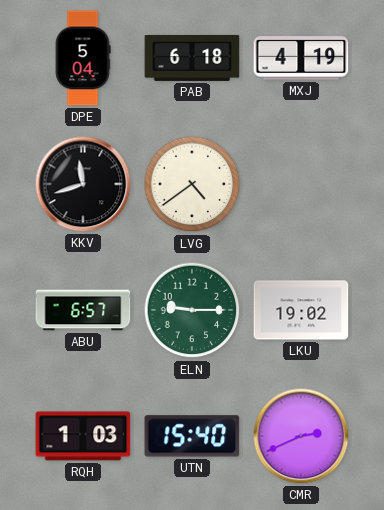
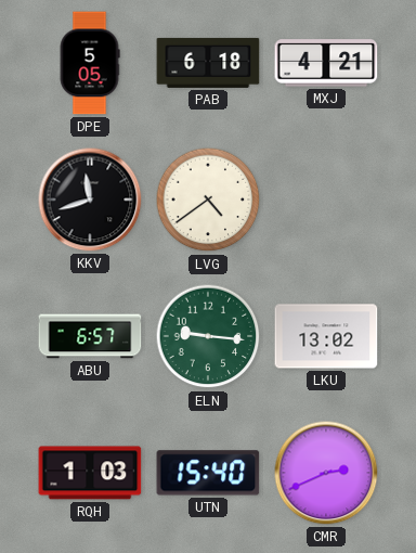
DPE: 5:04 -> 5:05 (90, 63)
MXJ: 4:19 -> 4:21 (326, 63)
ELN: 9:15 -> 9:16 (208, 336)
LKU: 19:02 -> 13:02 (326, 336)
